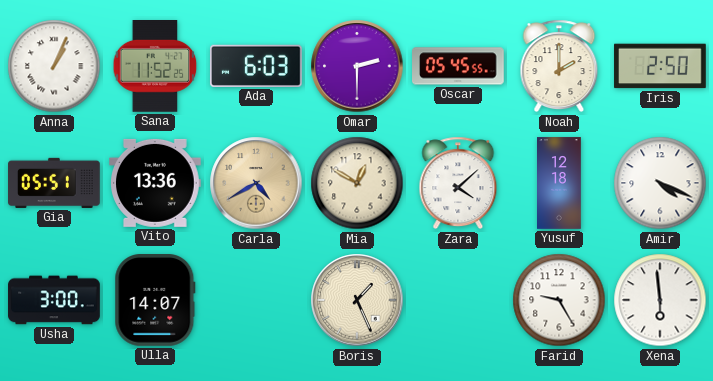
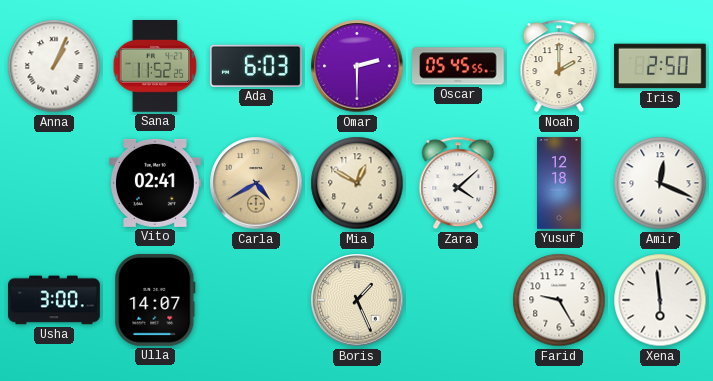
Gia: 05:51 -> none (54, 183)
Vito: 13:36 -> 02:41 (156, 183)
Amir: 4:19 -> 12:19 (660, 183)
